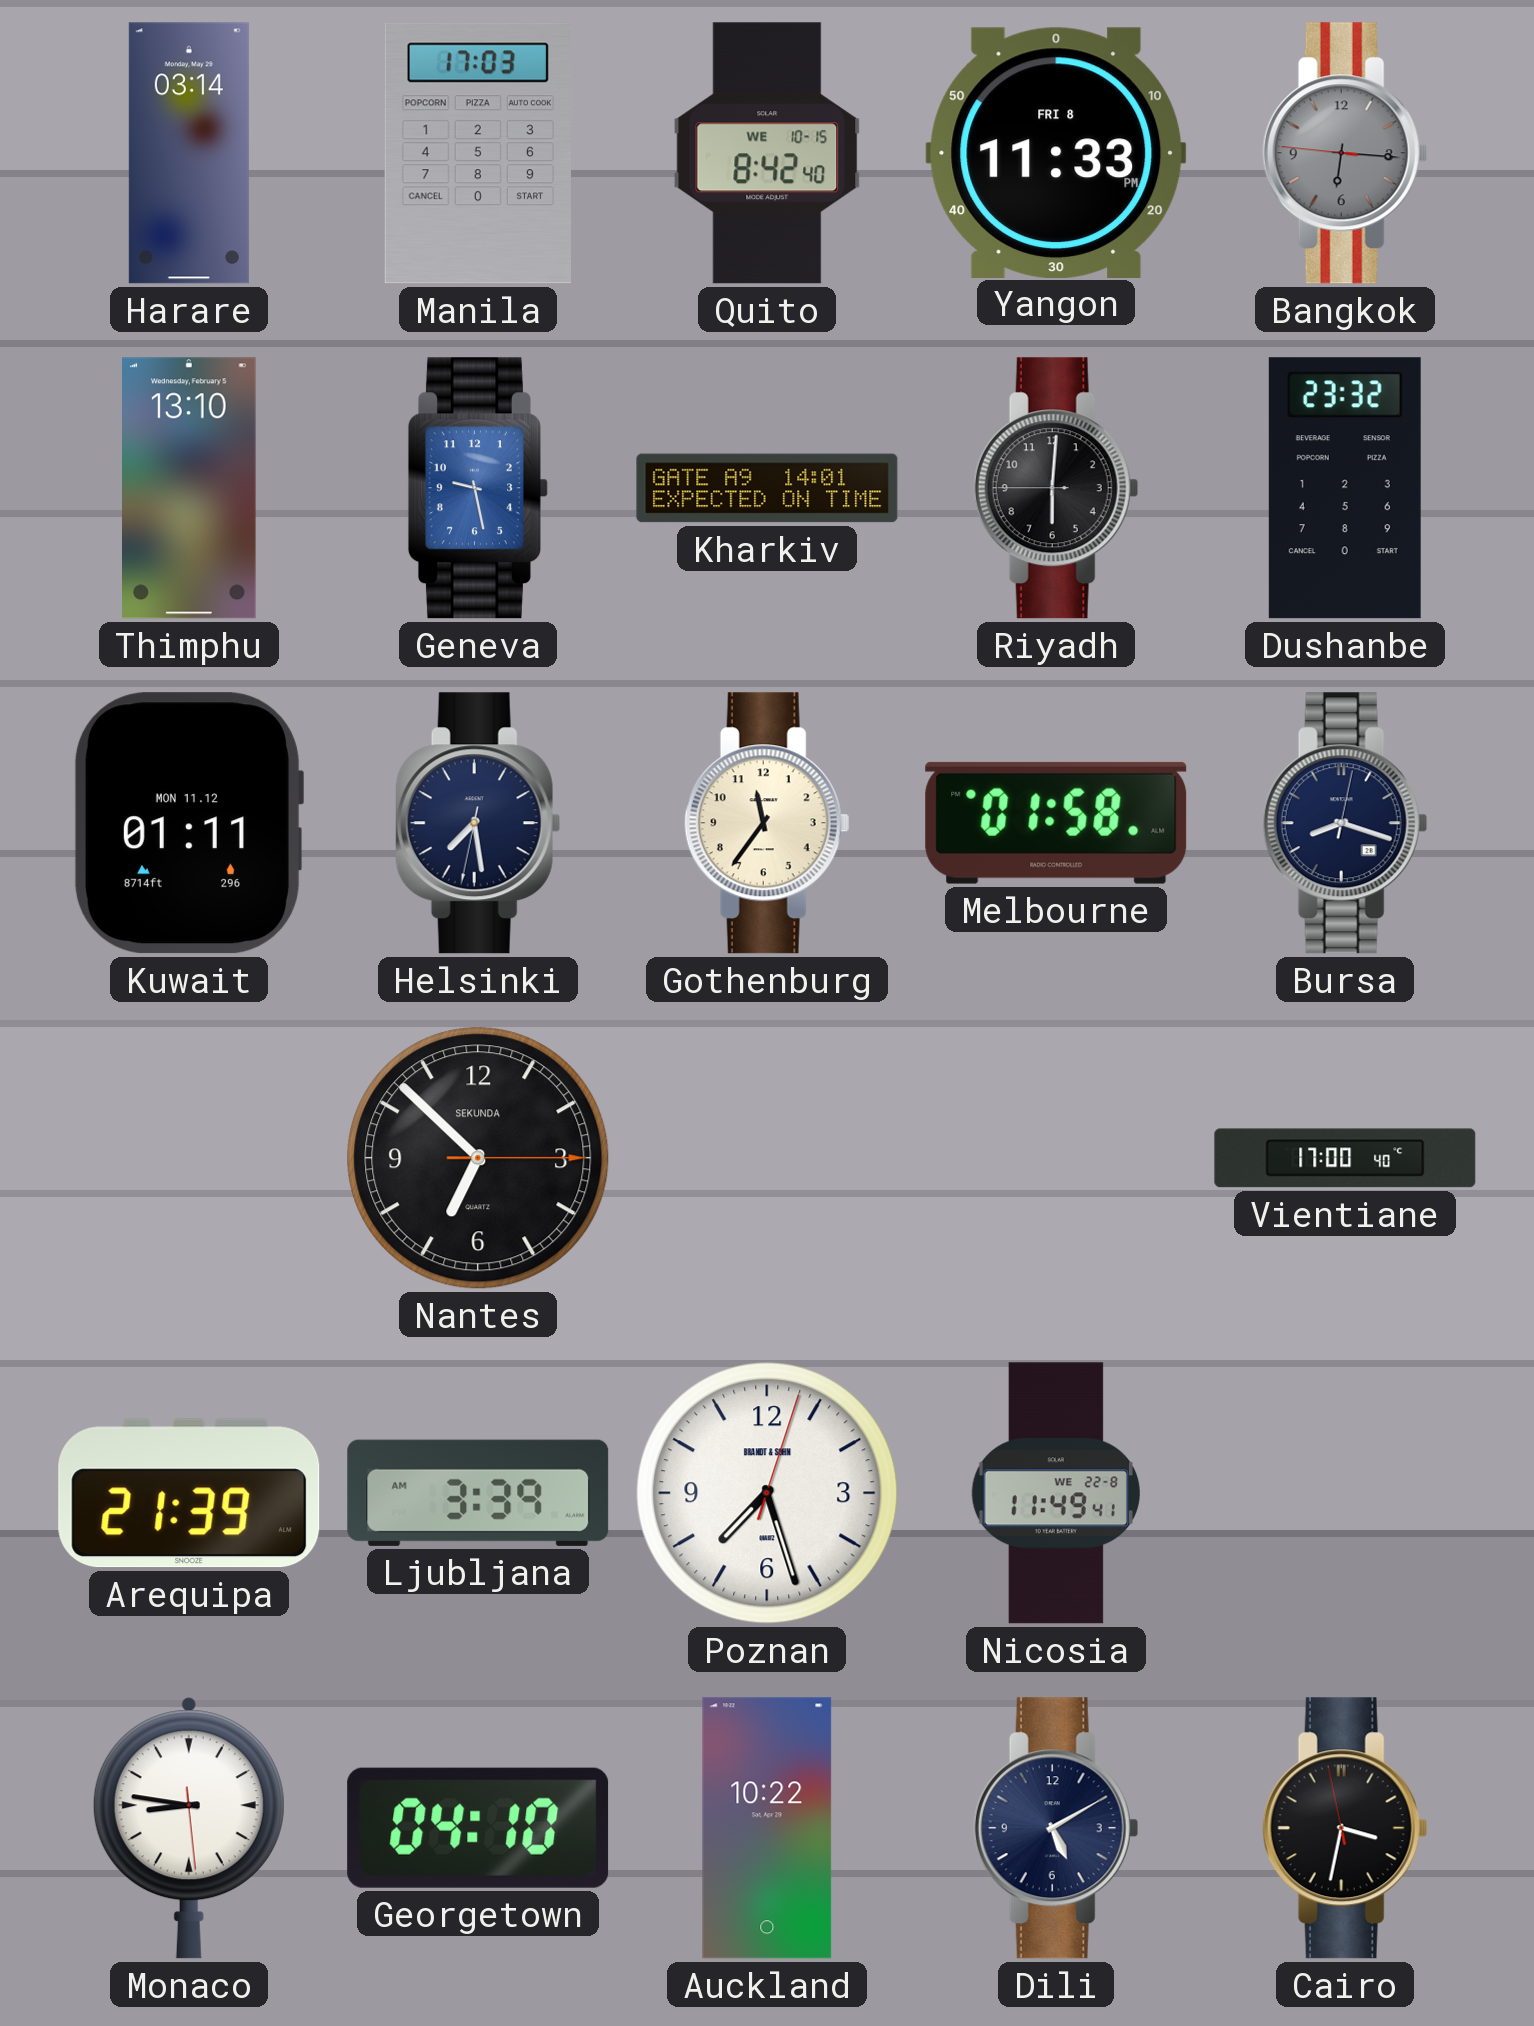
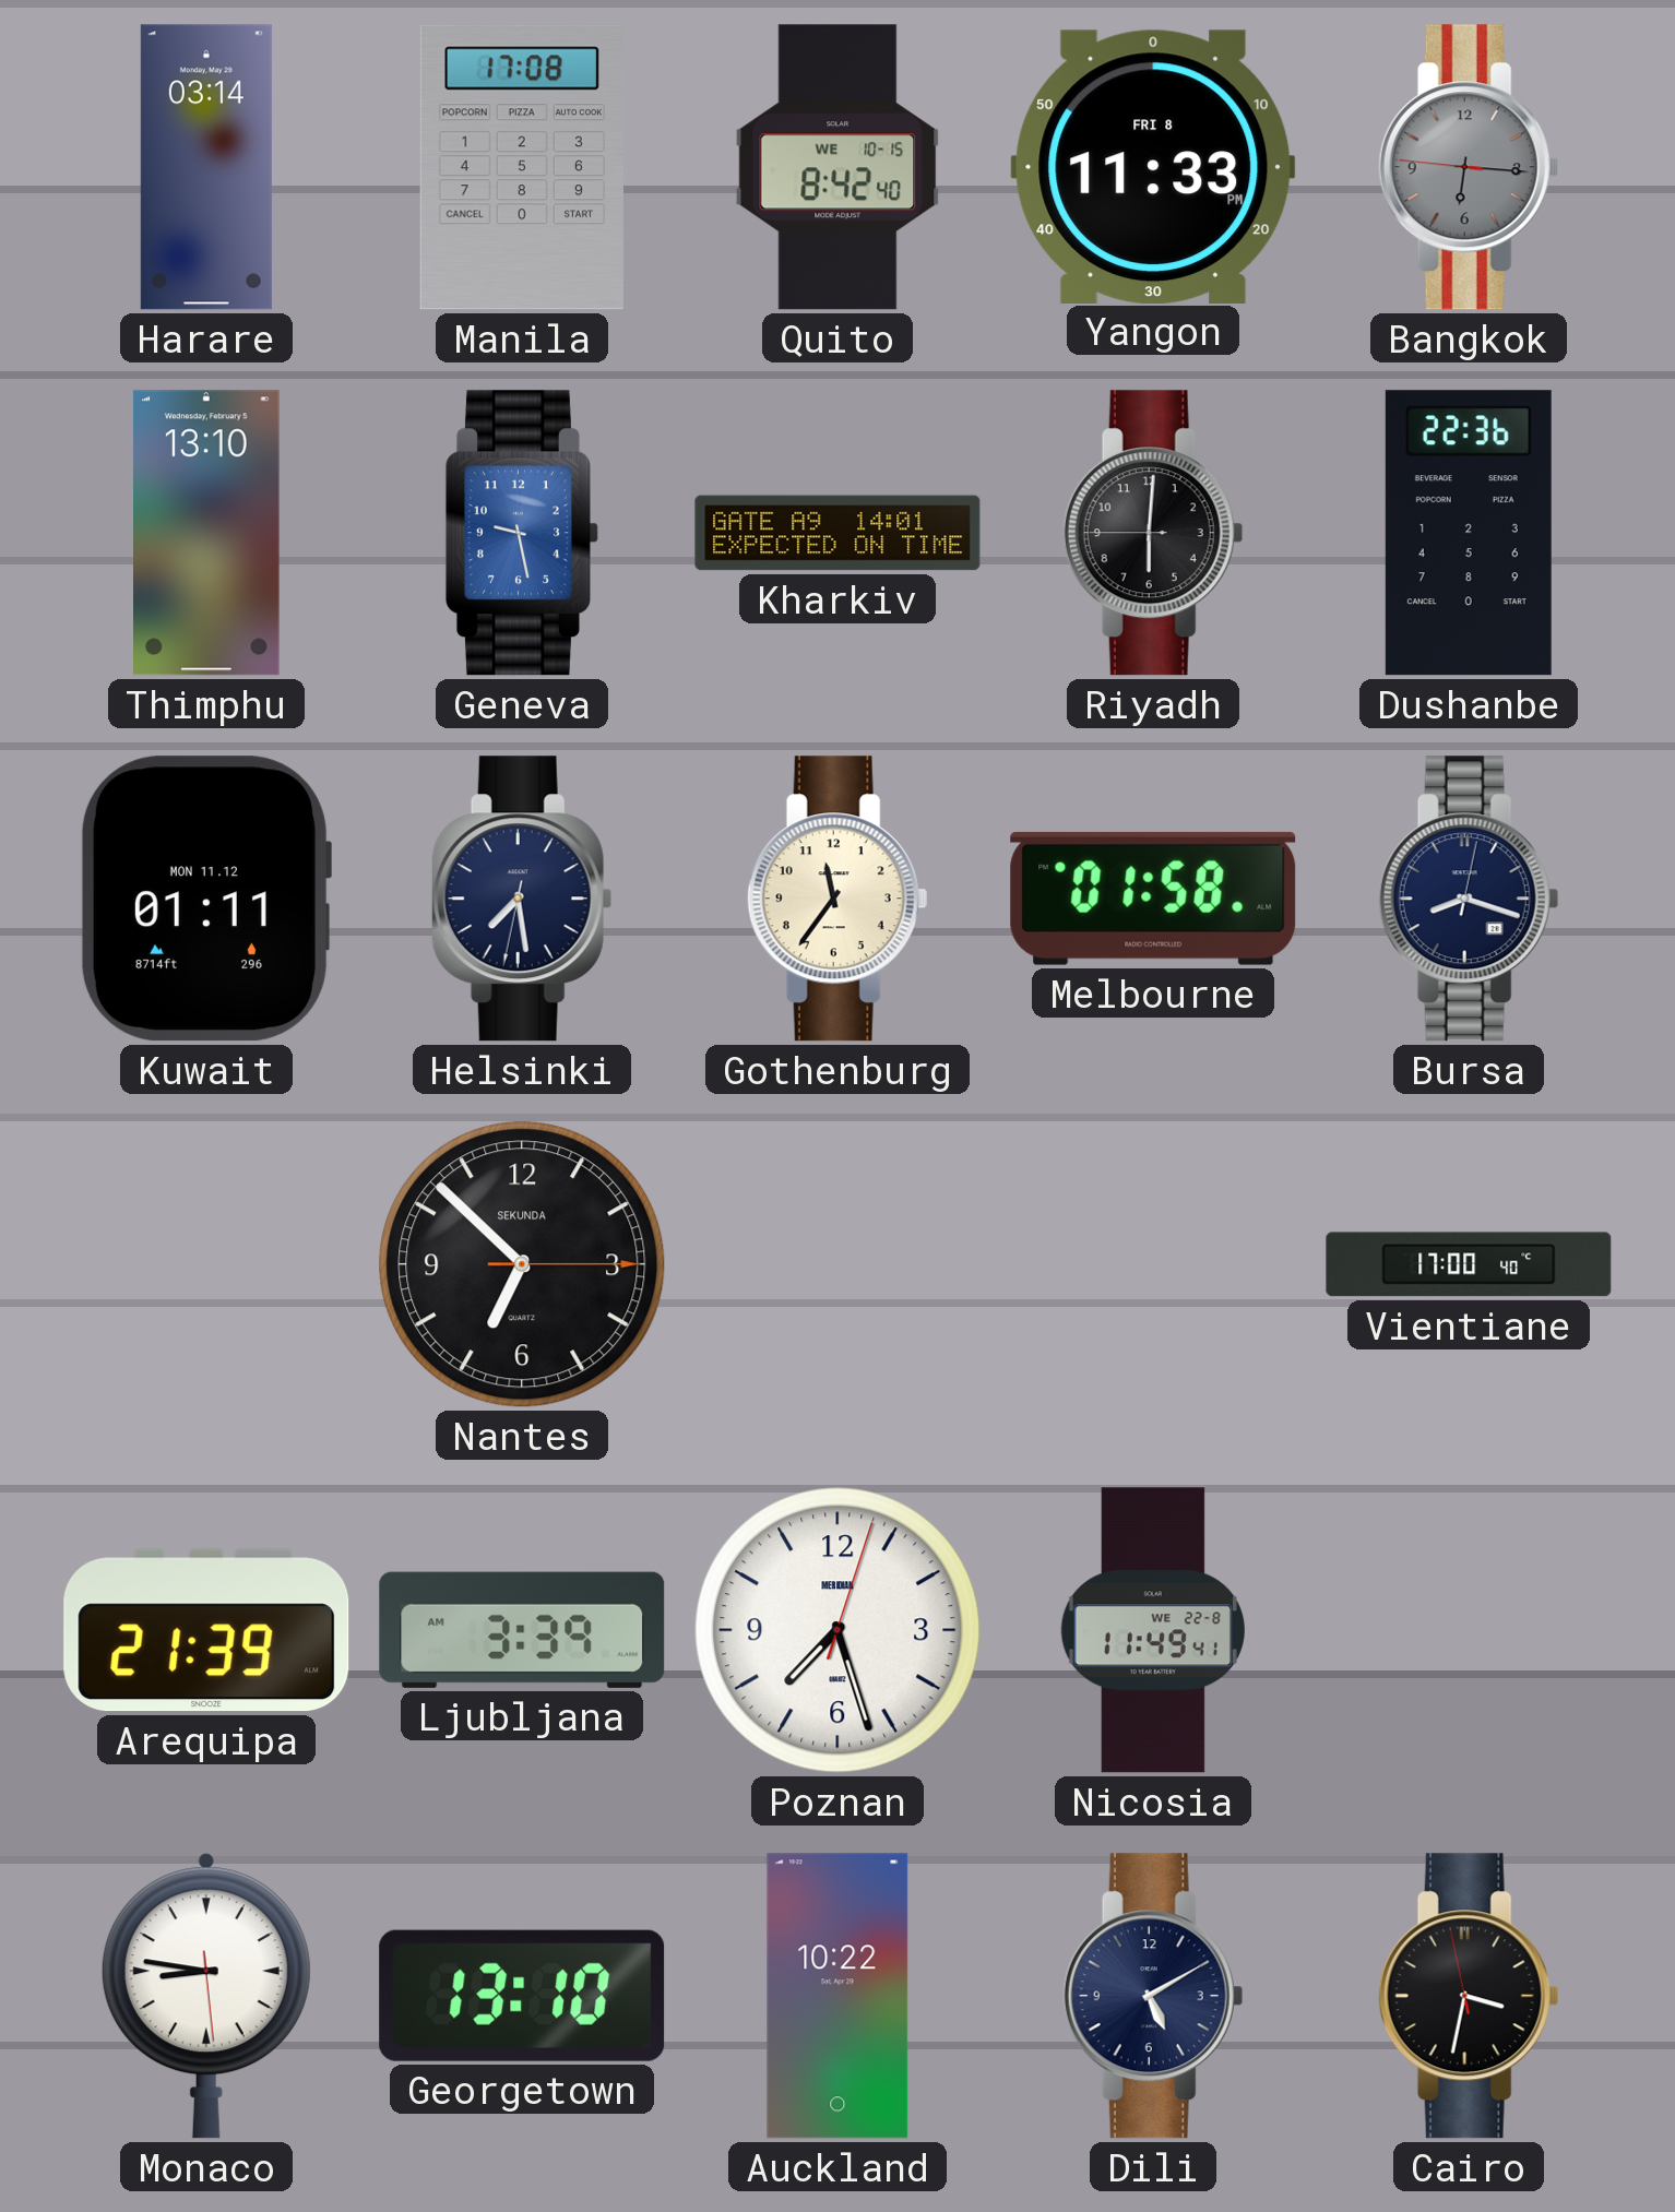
Manila: 17:03 -> 17:08 (522, 167)
Dushanbe: 23:32 -> 22:36 (1469, 533)
Poznan brand: BRANDT & SOHN -> MERIDIAN (837, 1630)
Georgetown: 04:10 -> 13:10 (522, 1996)
